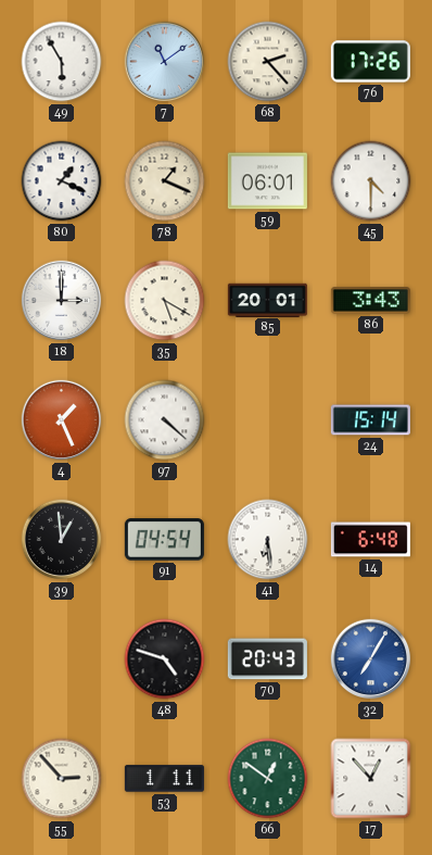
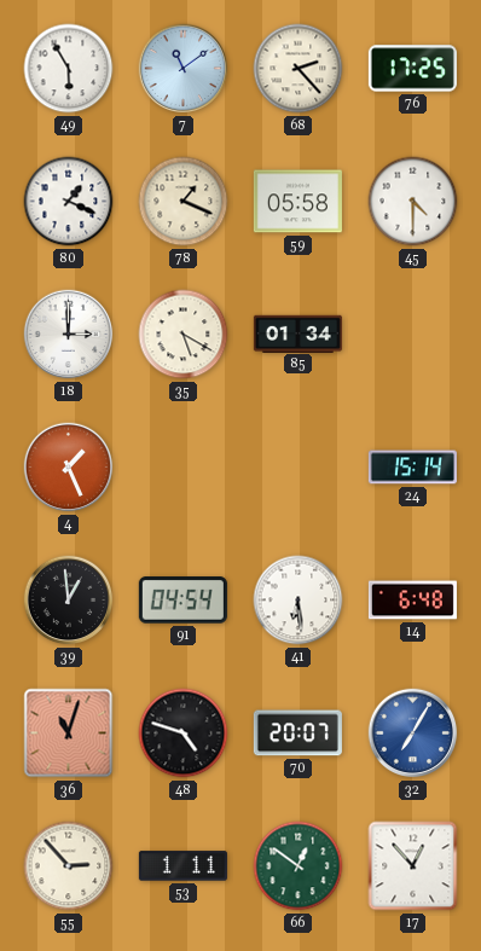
76: 17:26 -> 17:25 (412, 69)
59: 06:01 -> 05:58 (297, 202)
85: 20:01 -> 01:34 (297, 334)
86: 3:43 -> none (370, 301)
97: 4:22 -> none (165, 420)
36: none -> 11:03 (69, 733)
70: 20:43 -> 20:07 (297, 733)
